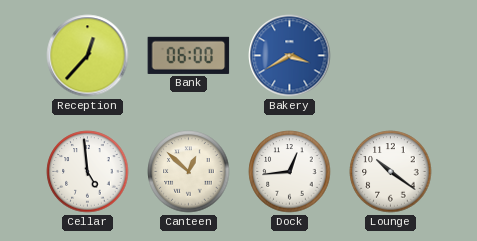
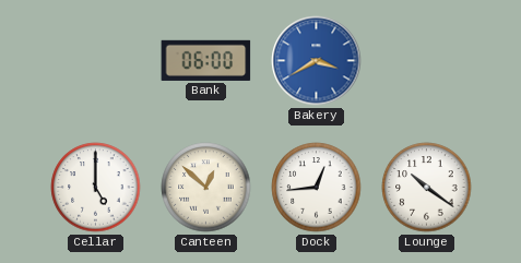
Reception: 12:37 -> none (88, 56)
Cellar: 4:59 -> 5:00 (96, 188)
